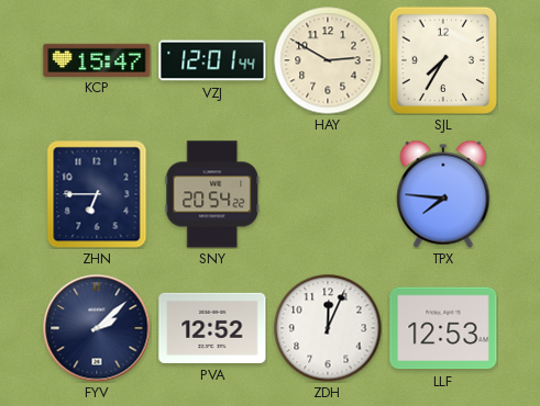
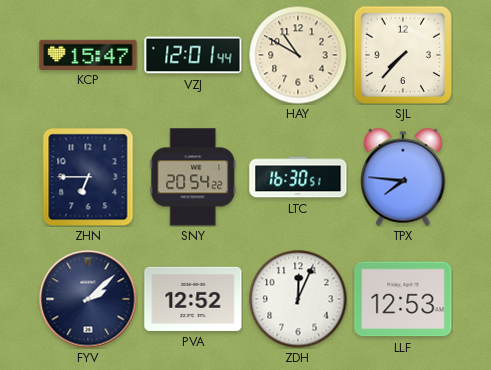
HAY: 2:50 -> 10:50 (298, 55)
SJL: 7:35 -> 7:37 (402, 54)
LTC: none -> 16:30 (298, 177)
